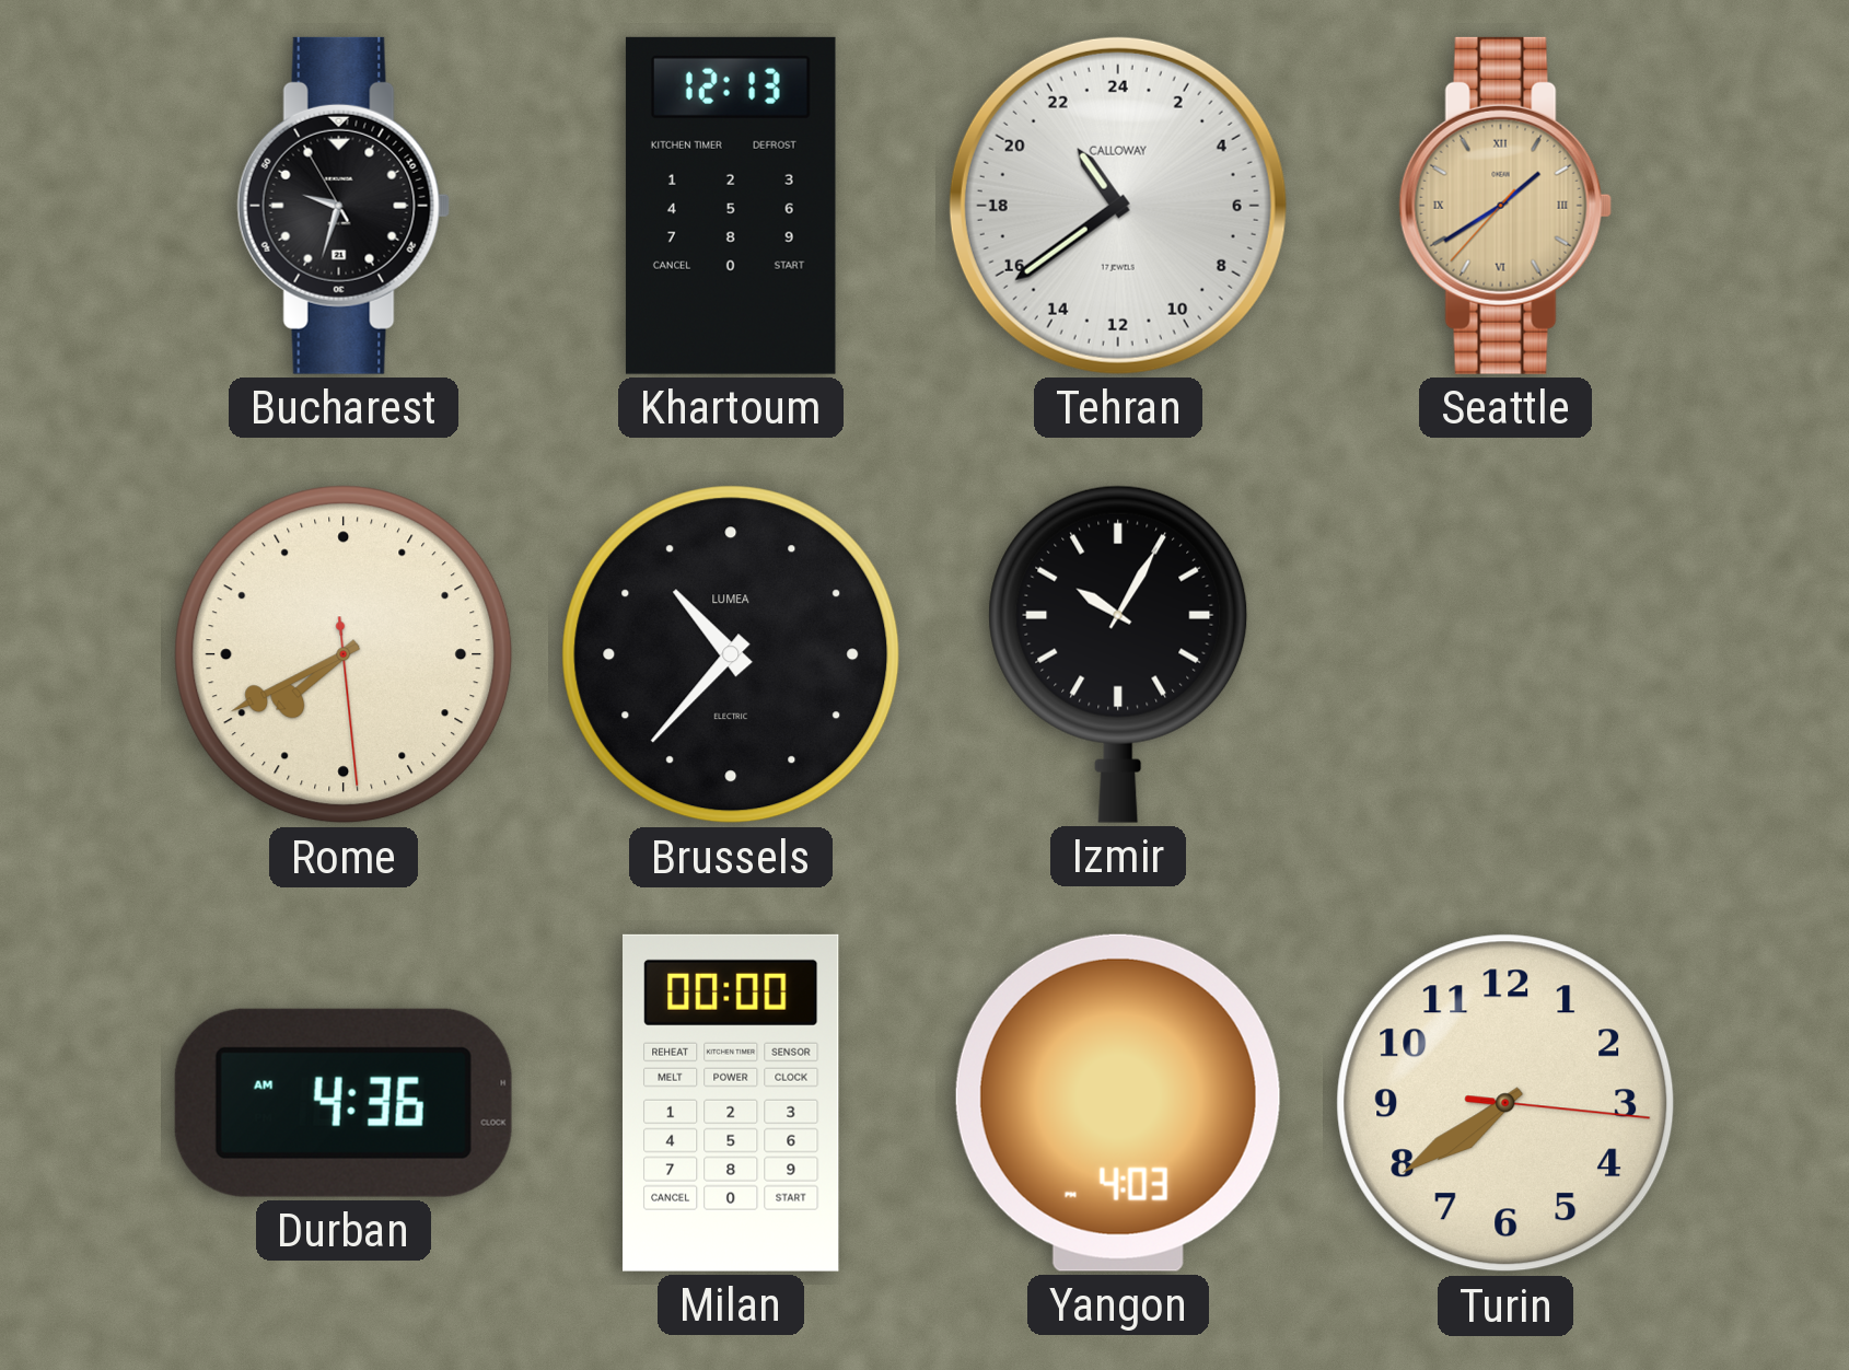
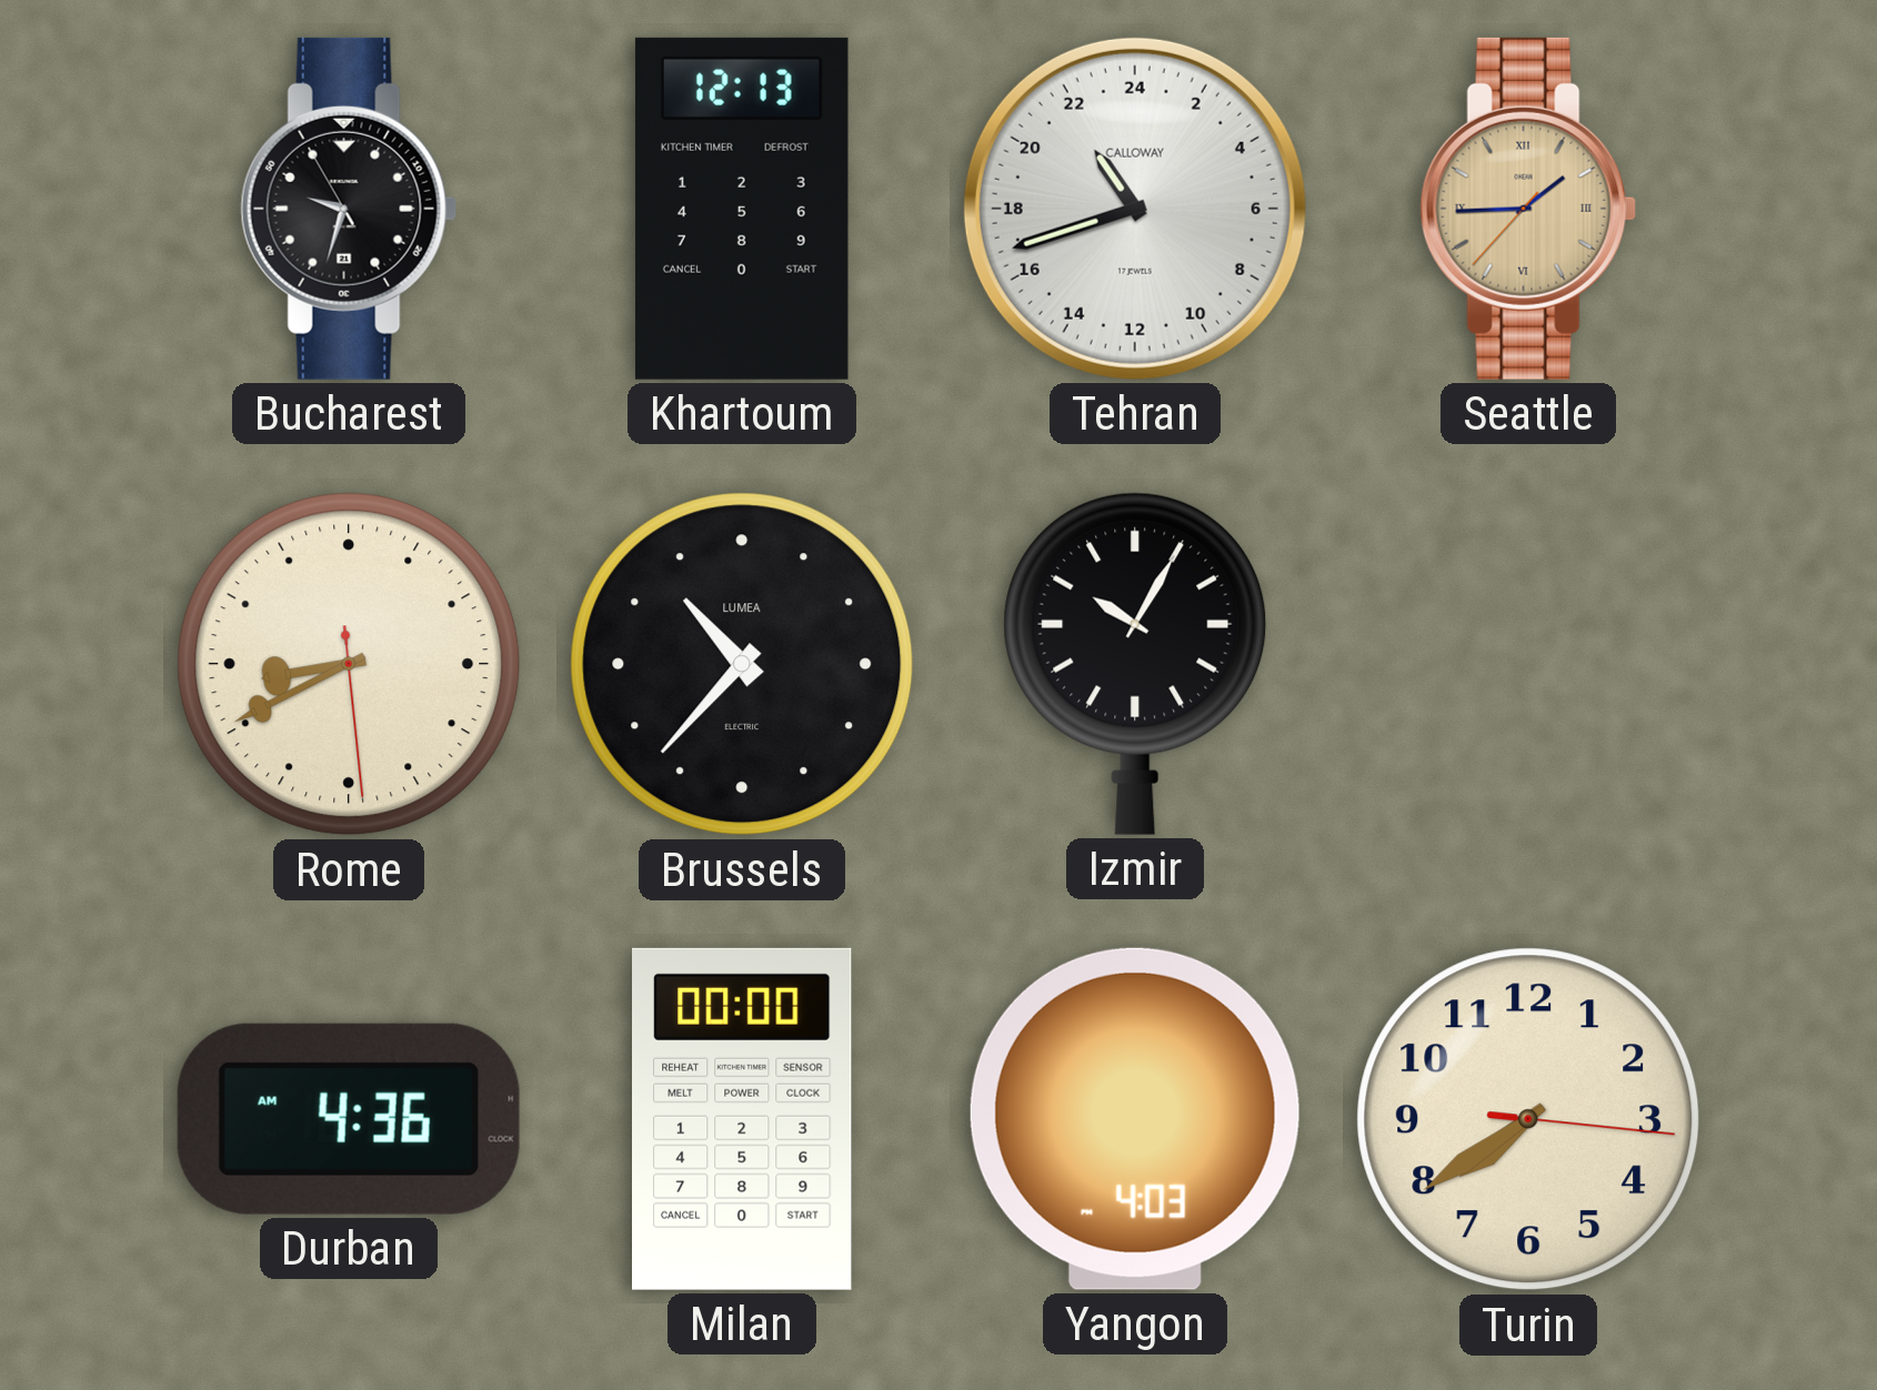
Tehran: 21:39 -> 21:42 (1135, 209)
Seattle: 1:39 -> 1:44 (1528, 209)
Rome: 7:40 -> 8:40 (349, 664)
